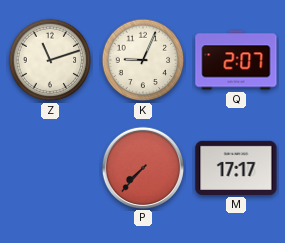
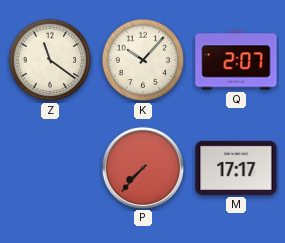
Z: 11:12 -> 11:21 (50, 60)
K: 9:04 -> 10:07 (143, 60)
